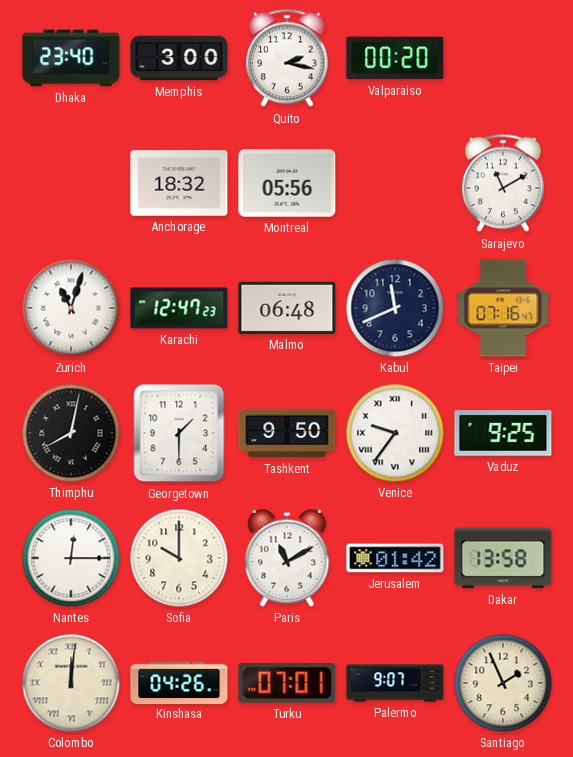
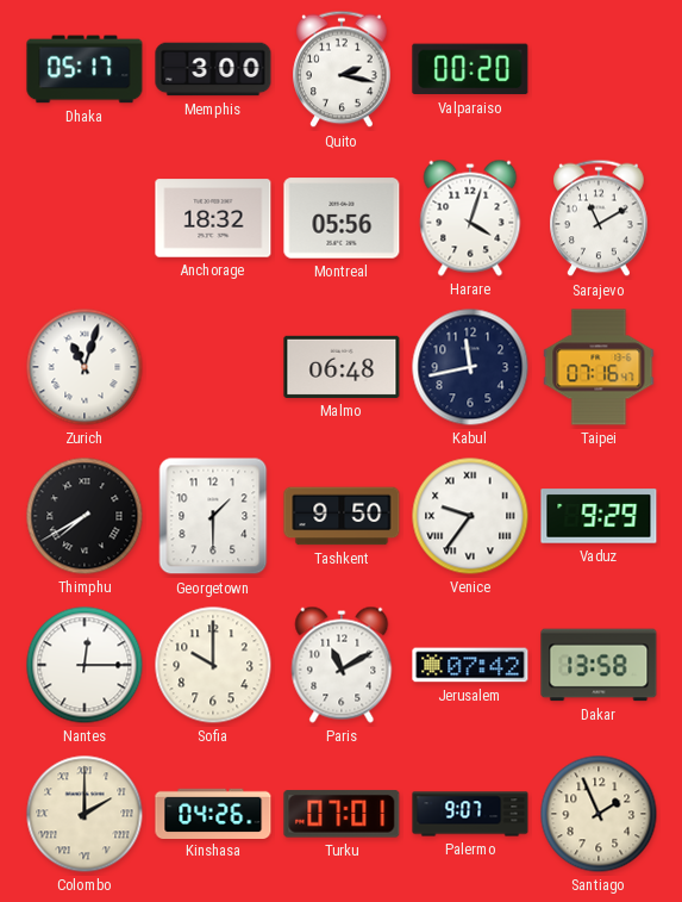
Dhaka: 23:40 -> 05:17 (85, 69)
Harare: none -> 4:03 (470, 218)
Karachi: 12:47 -> none (179, 308)
Kabul: 11:41 -> 11:43 (470, 367)
Thimphu: 8:02 -> 7:40 (85, 516)
Vaduz: 9:25 -> 9:29 (599, 516)
Jerusalem: 01:42 -> 07:42 (470, 665)
Colombo: 12:01 -> 2:00 (85, 814)
